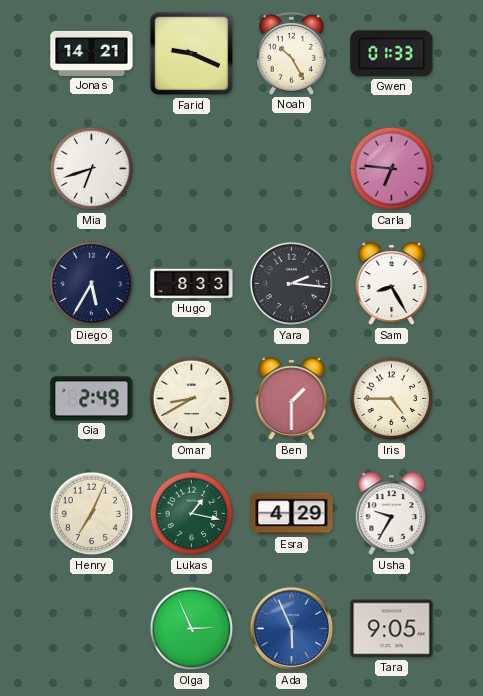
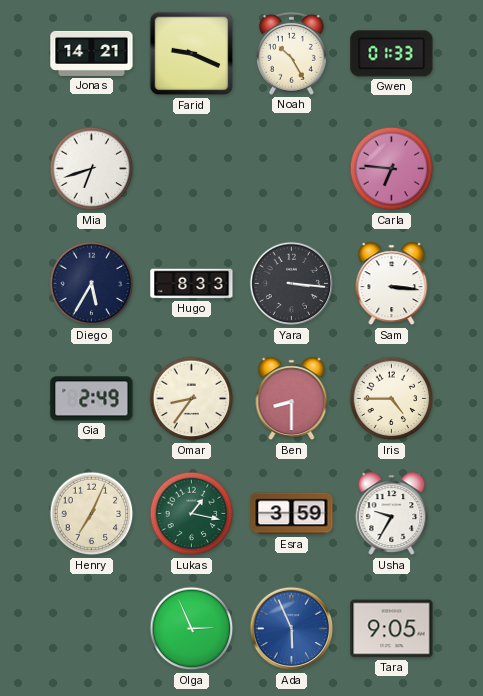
Yara: 2:16 -> 3:16 (292, 284)
Sam: 8:25 -> 3:16 (392, 284)
Omar: 8:40 -> 8:36 (192, 399)
Ben: 1:30 -> 8:30 (292, 399)
Esra: 4:29 -> 3:59 (292, 514)
